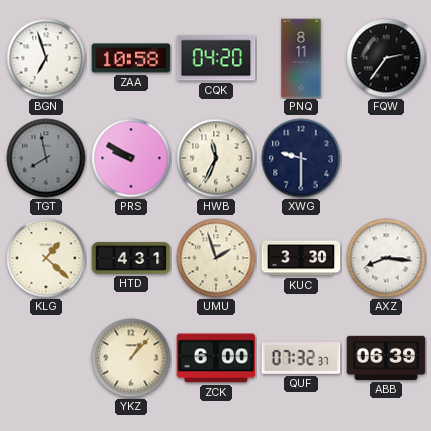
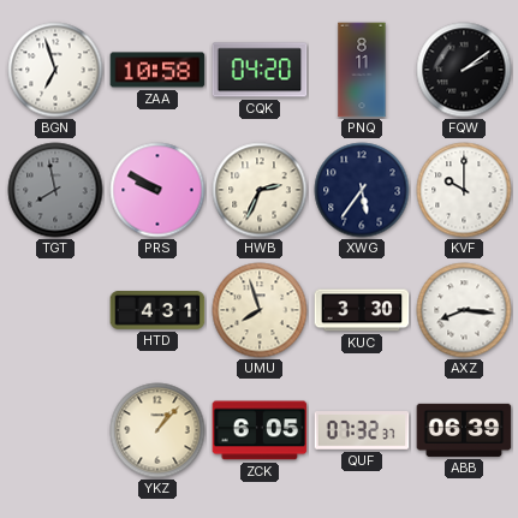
FQW: 2:36 -> 2:09 (464, 70)
HWB: 11:34 -> 2:34 (260, 190)
XWG: 9:30 -> 5:36 (362, 190)
KVF: none -> 10:00 (464, 190)
KLG: 1:22 -> none (46, 258)
UMU: 1:57 -> 7:57 (260, 310)
ZCK: 6:00 -> 6:05 (260, 430)
